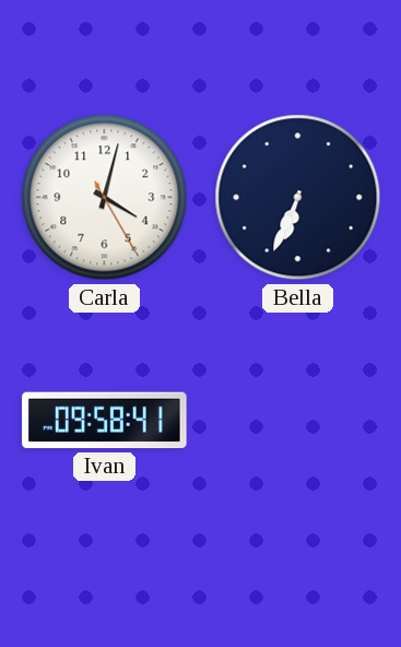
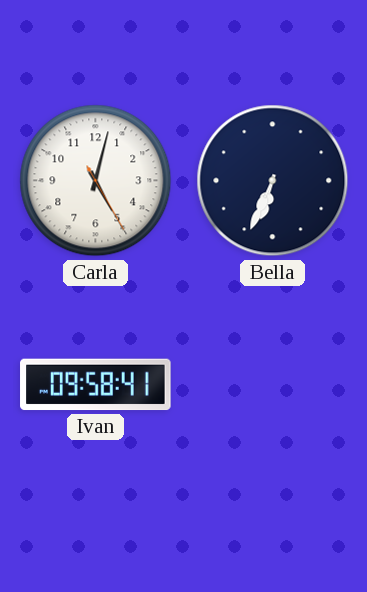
Carla: 4:02 -> 5:02 (96, 181)
